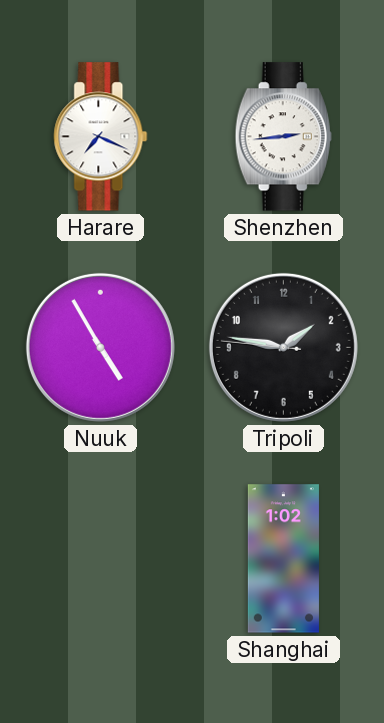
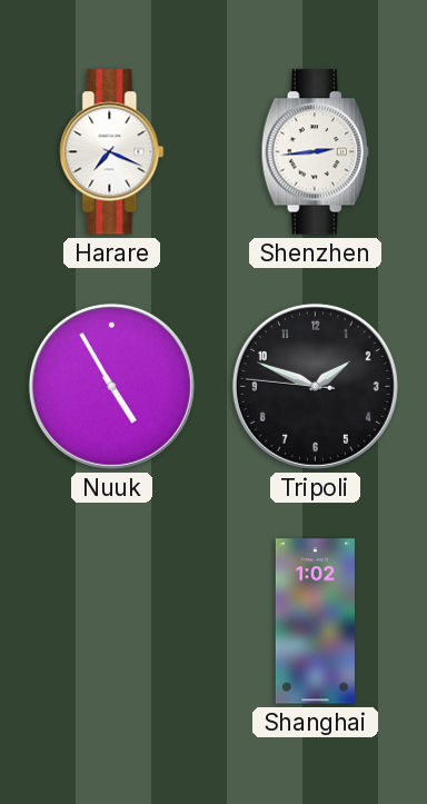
Tripoli: 1:46 -> 1:48 (315, 386)
